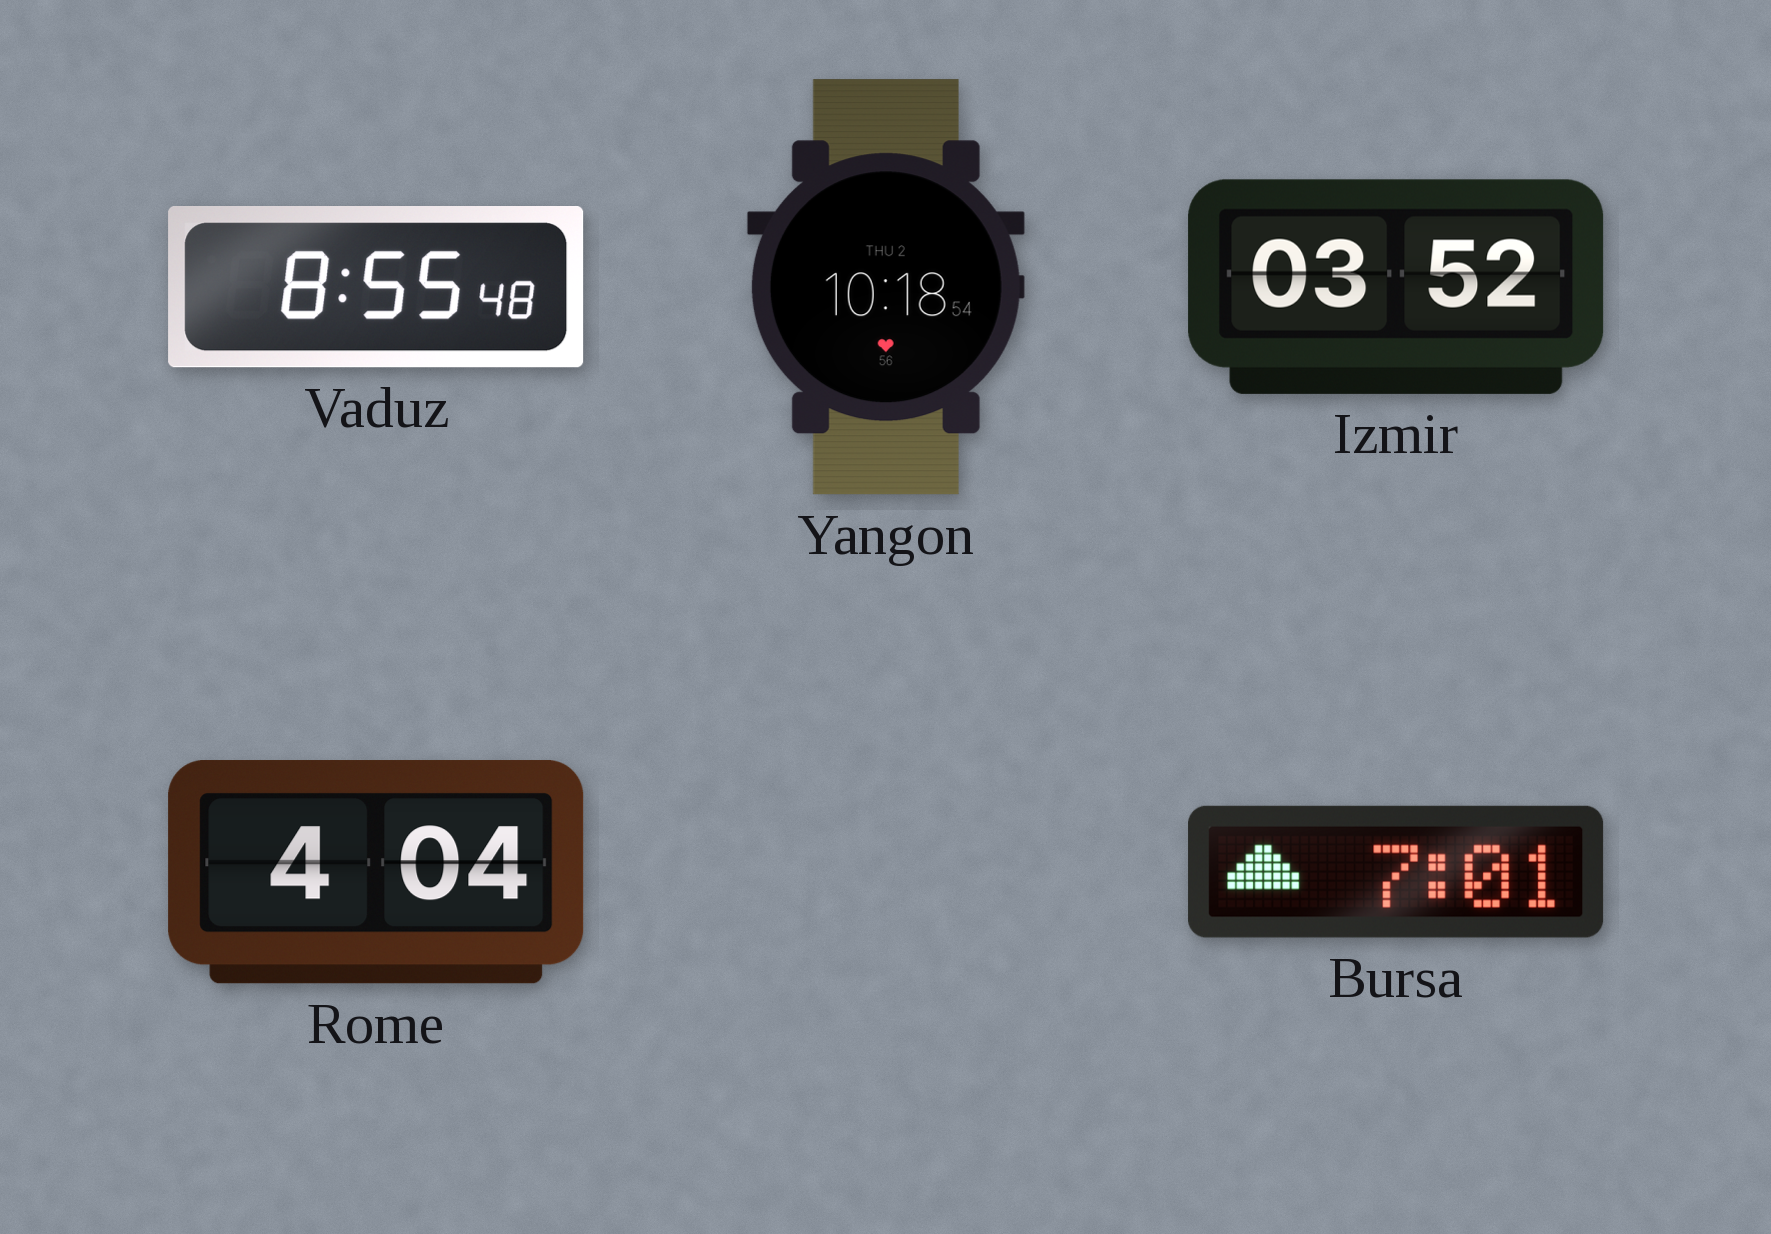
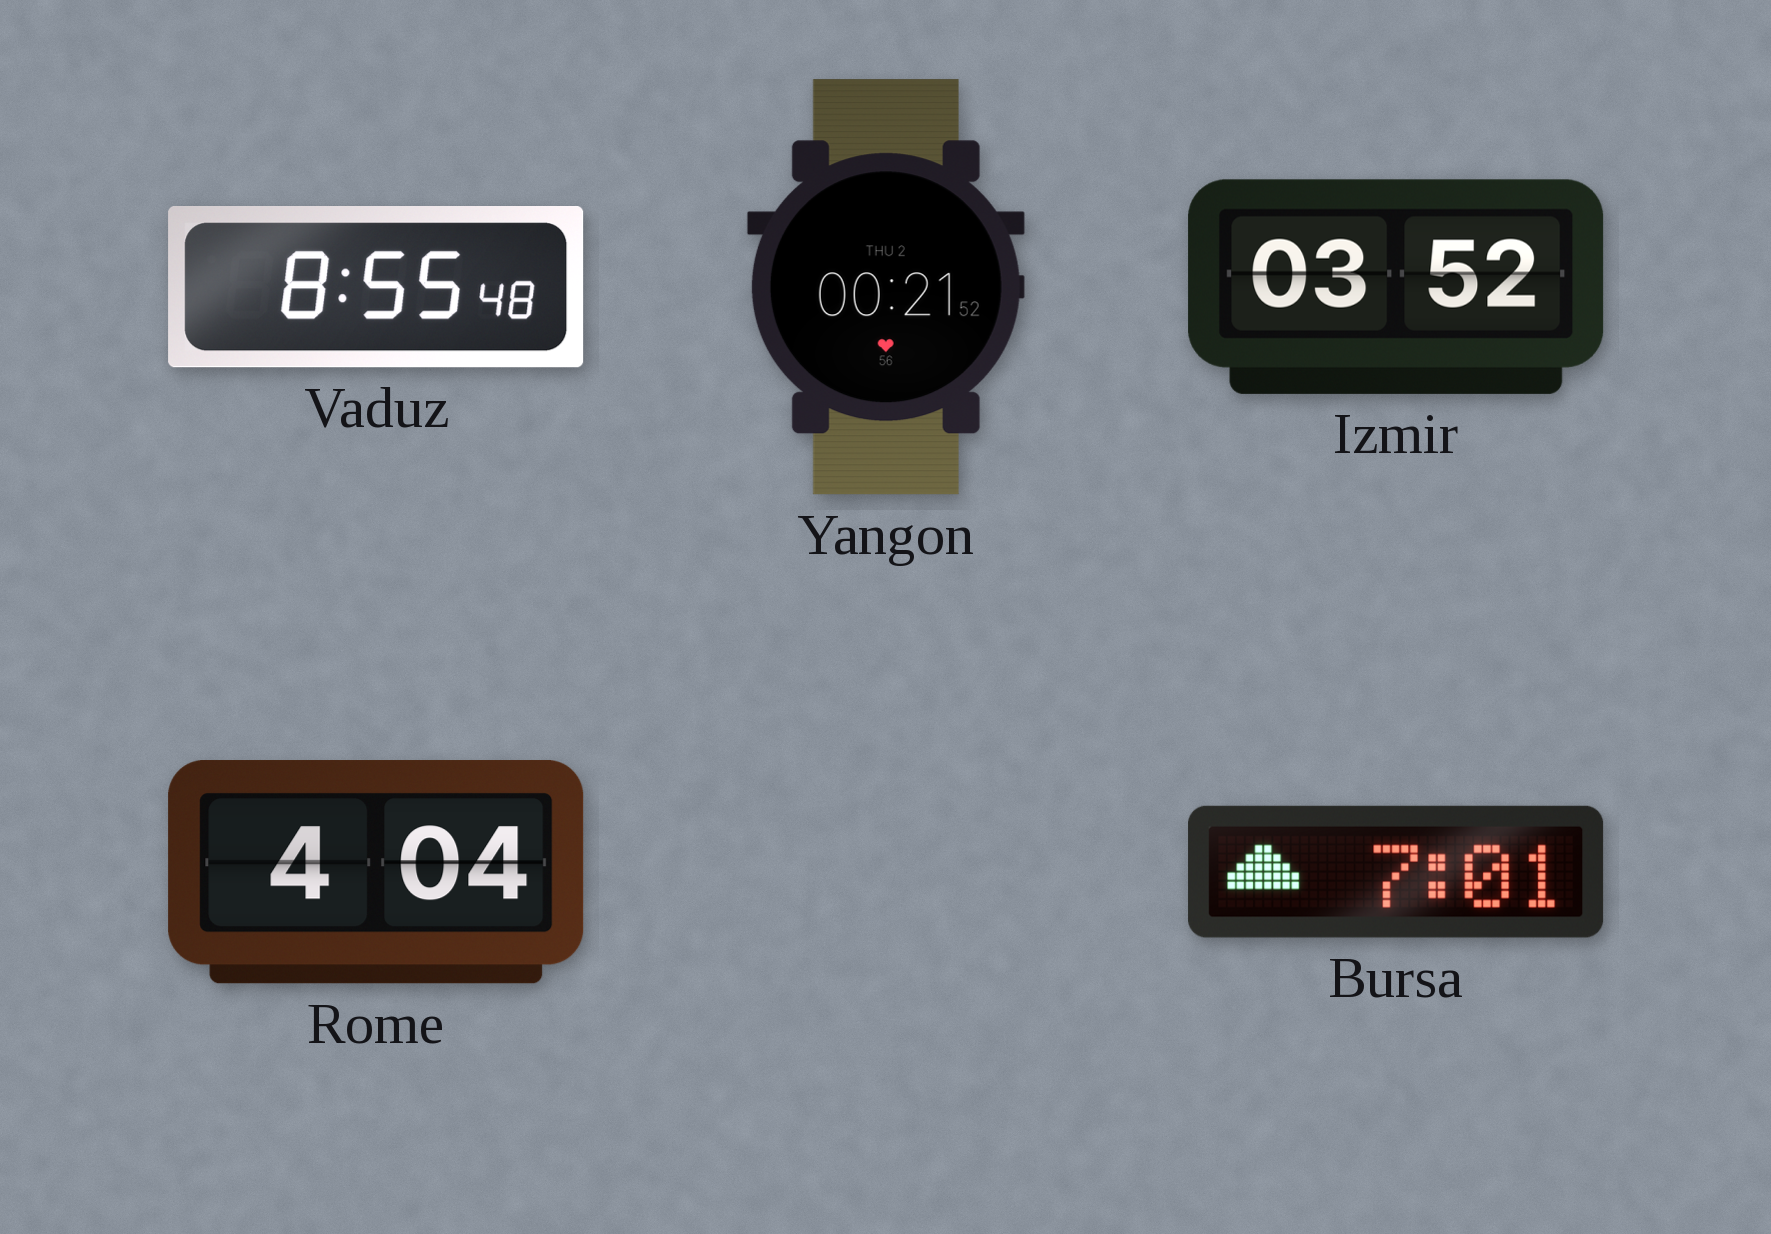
Yangon: 10:18 -> 00:21 (886, 287)
